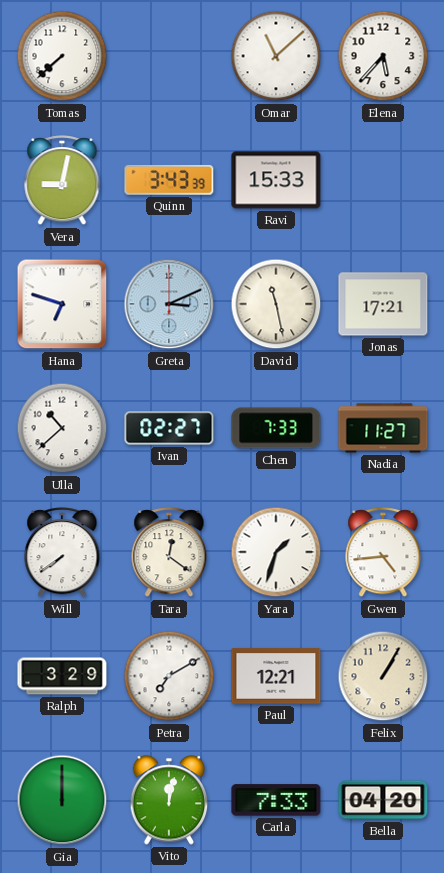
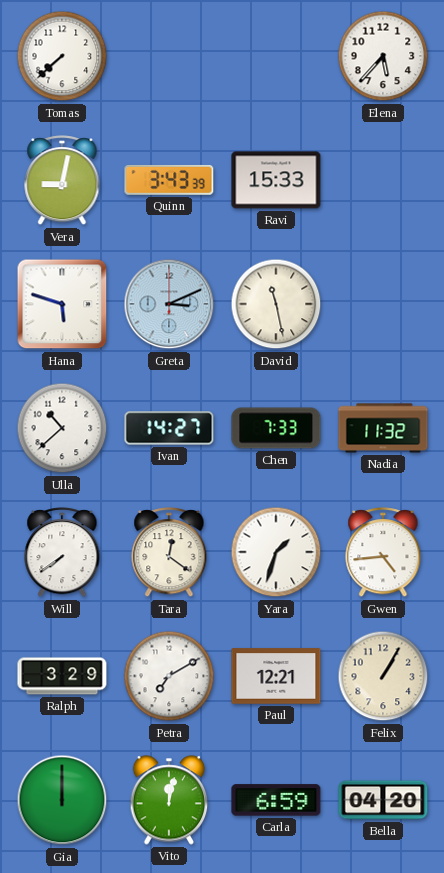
Omar: 11:08 -> none (276, 56)
Hana: 6:48 -> 5:48 (62, 304)
Jonas: 17:21 -> none (383, 304)
Ivan: 02:27 -> 14:27 (169, 428)
Nadia: 11:27 -> 11:32 (383, 428)
Carla: 7:33 -> 6:59 (276, 800)
